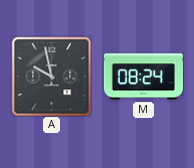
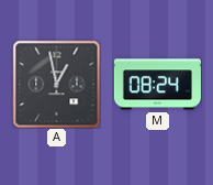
A: 9:58 -> 12:58 (56, 84)
